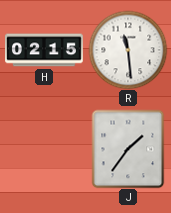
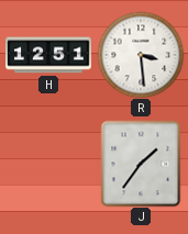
H: 02:15 -> 12:51 (48, 55)
R: 11:29 -> 3:29 (141, 55)
